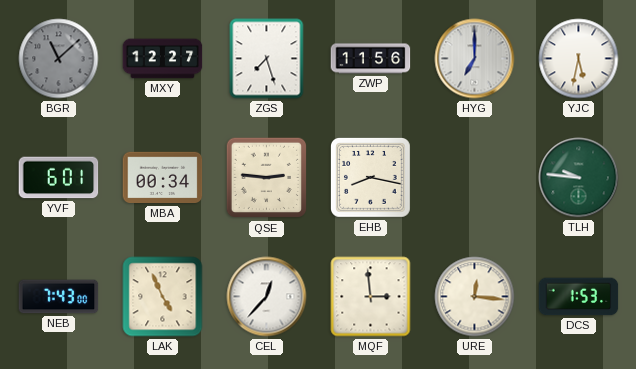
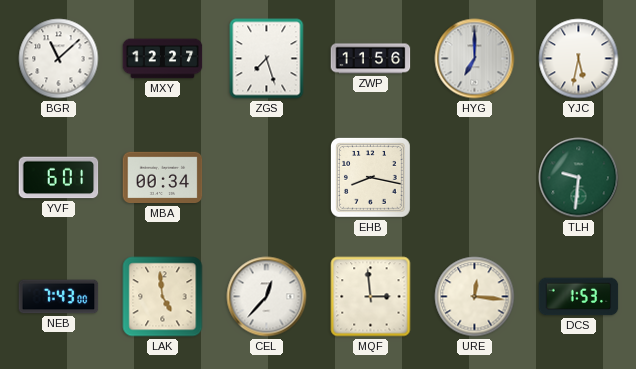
BGR dial: grey -> white (59, 59)
QSE: 2:46 -> none (267, 178)
TLH: 9:46 -> 9:31 (579, 178)
LAK: 4:56 -> 4:59 (163, 297)
